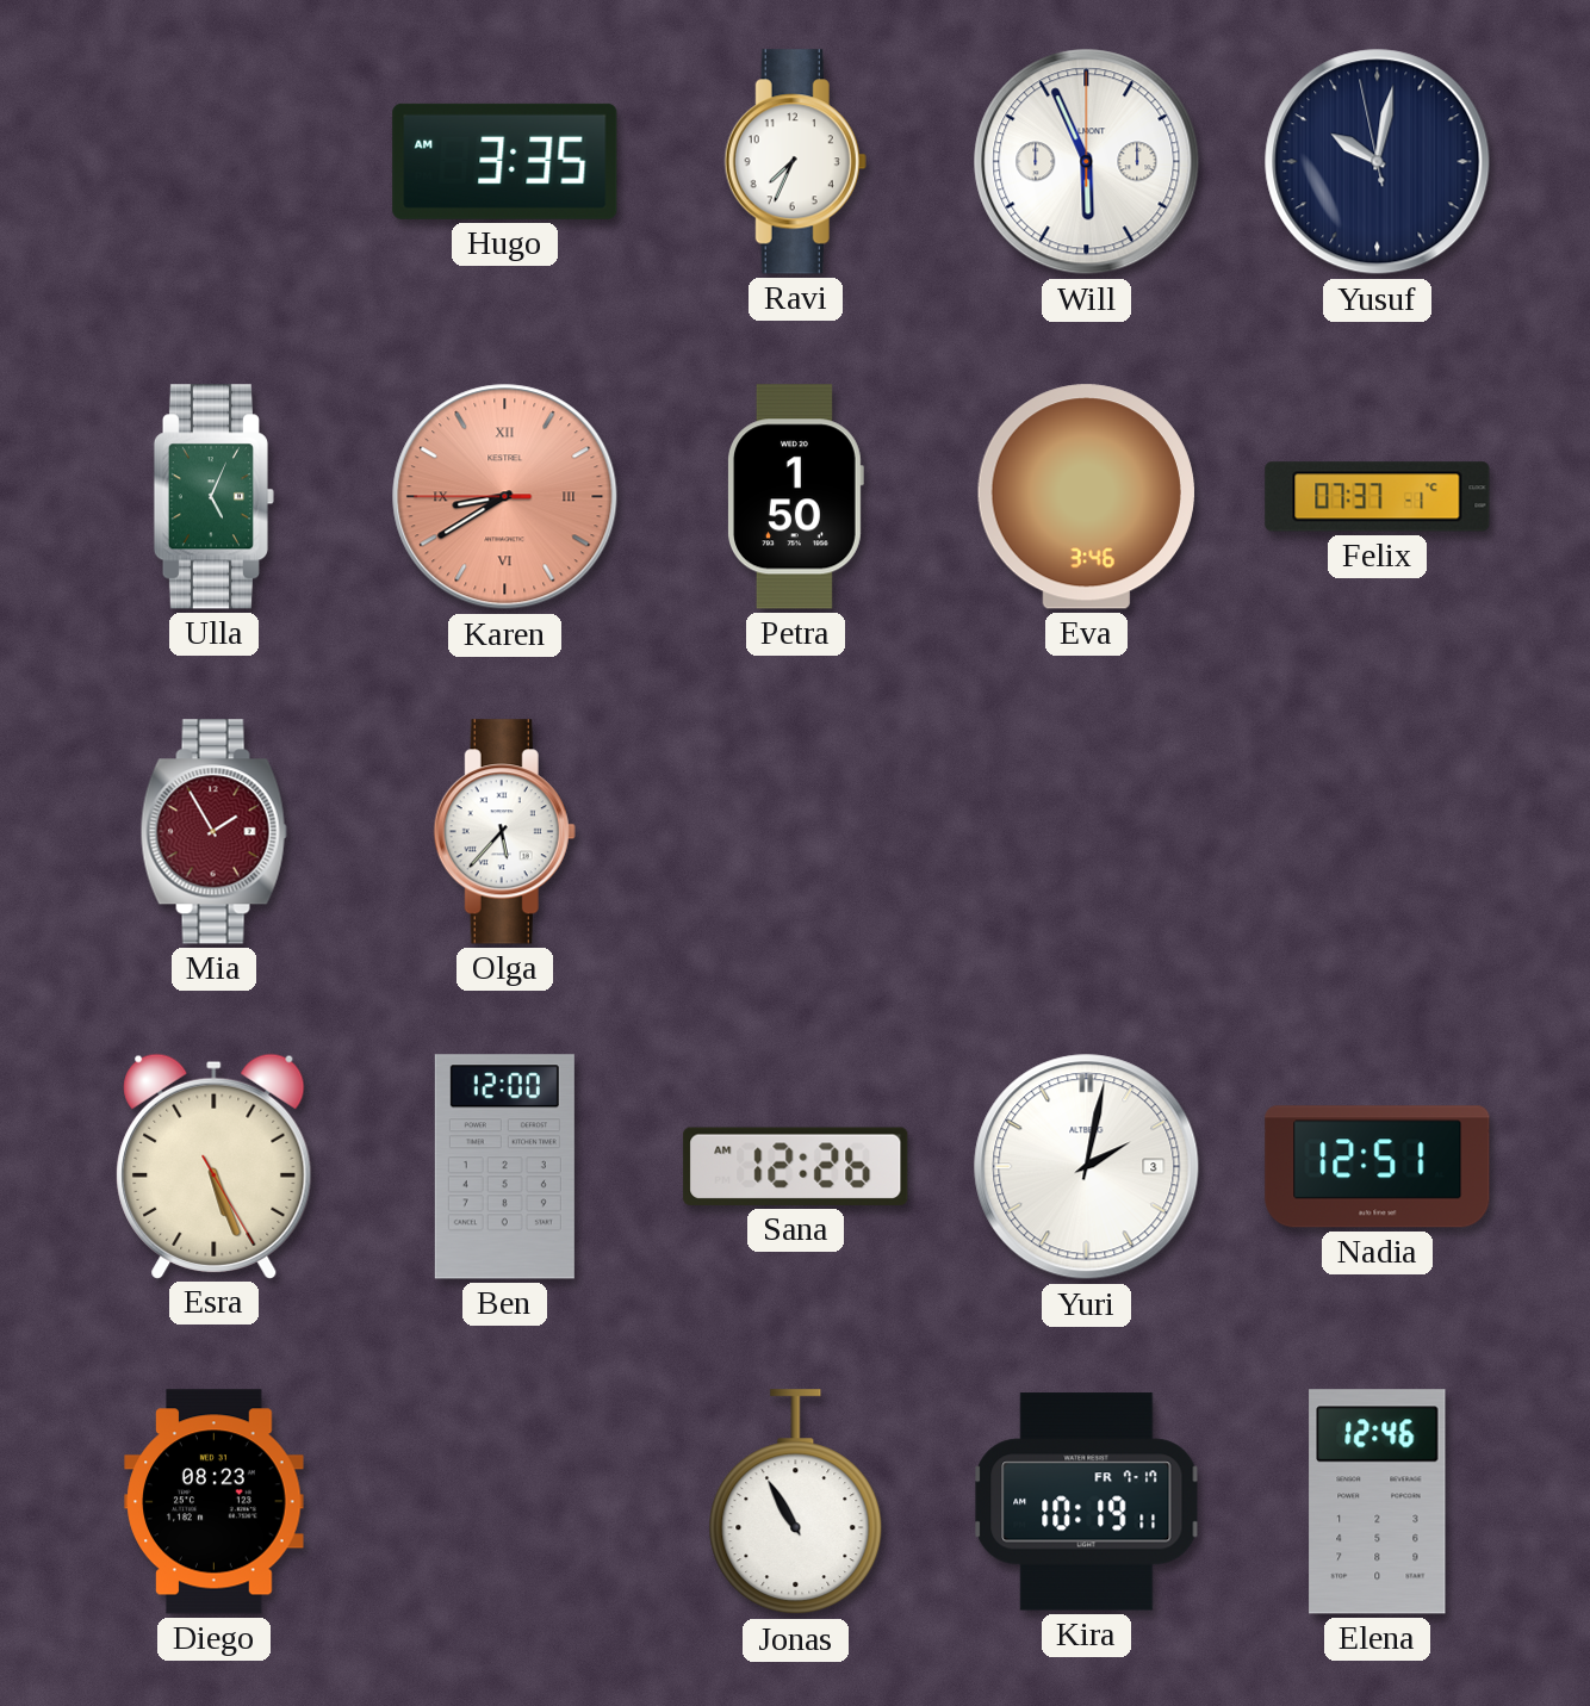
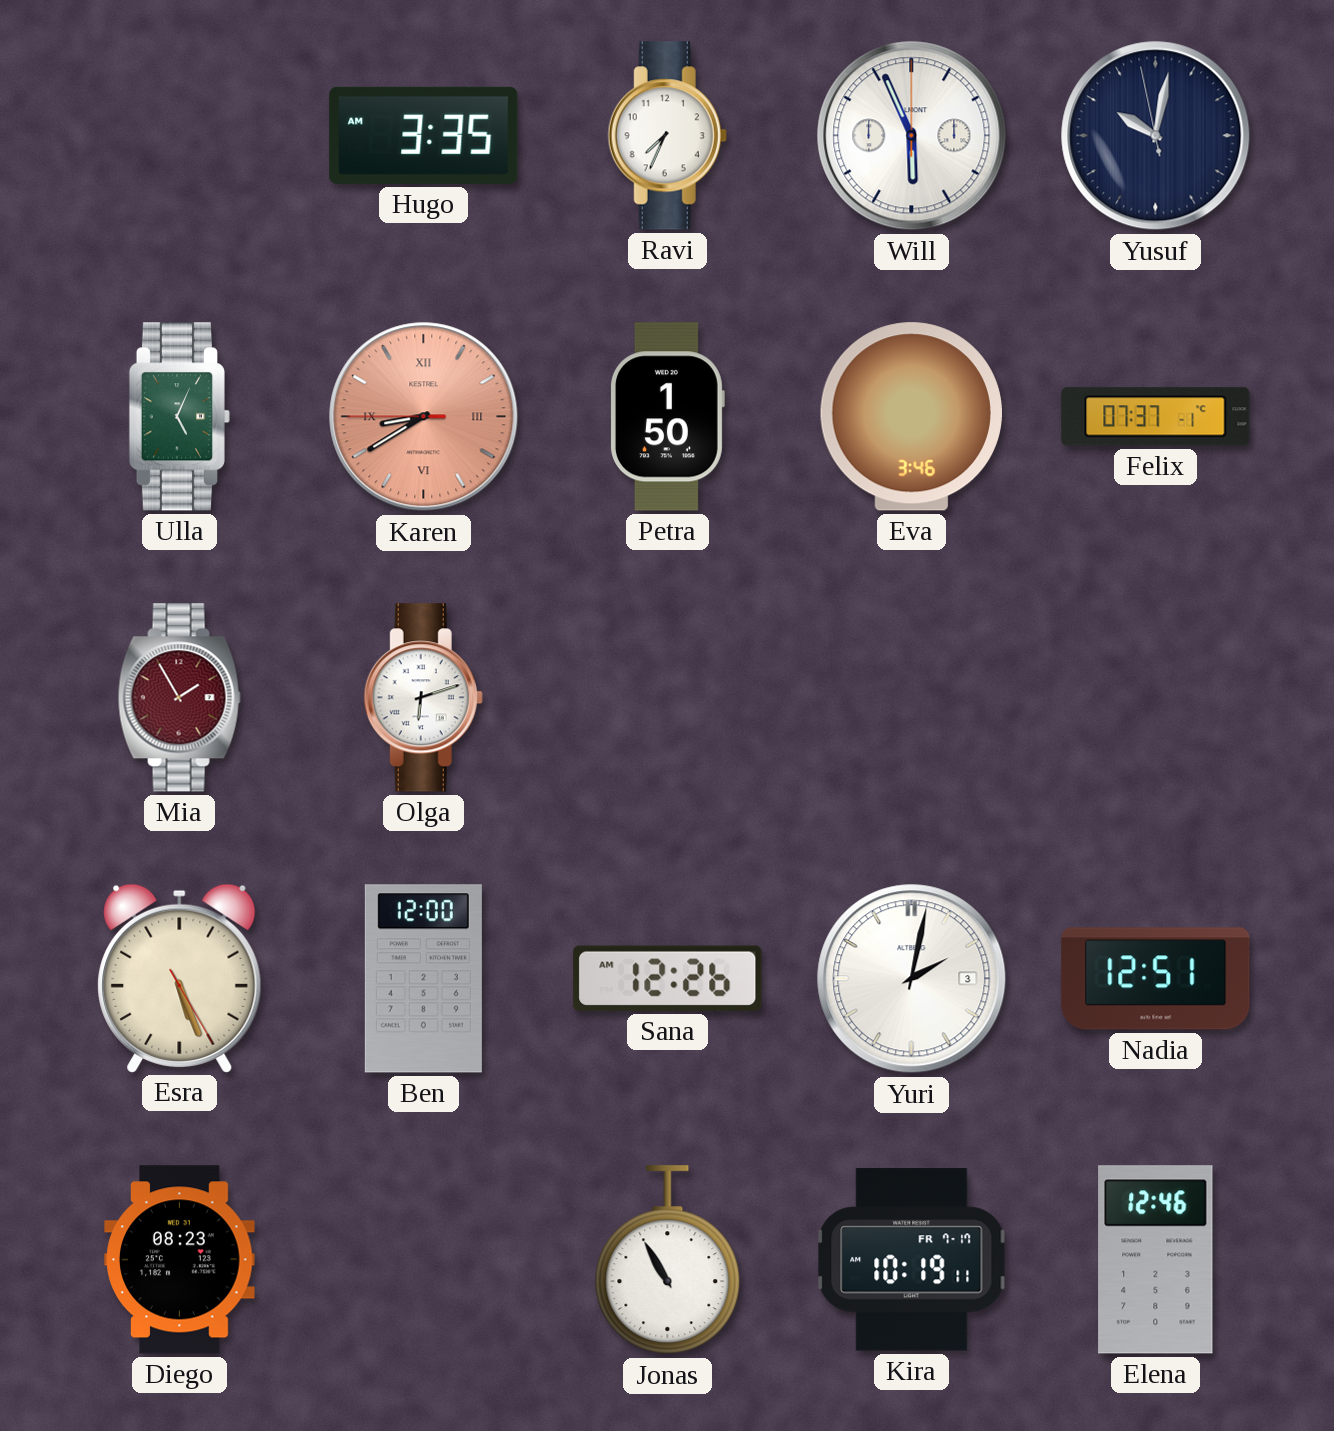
Olga: 5:37 -> 6:12 (423, 698)
